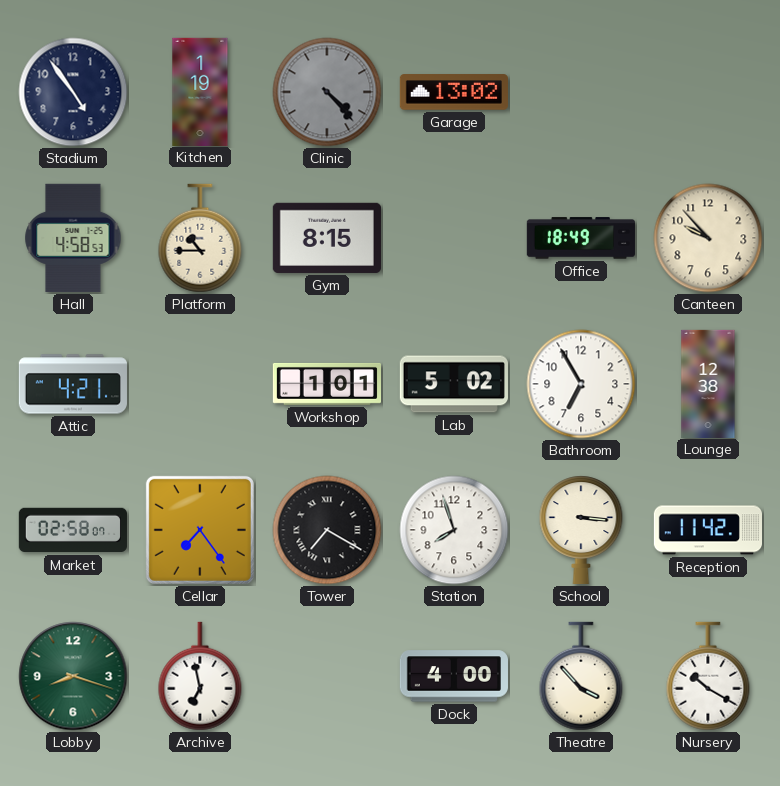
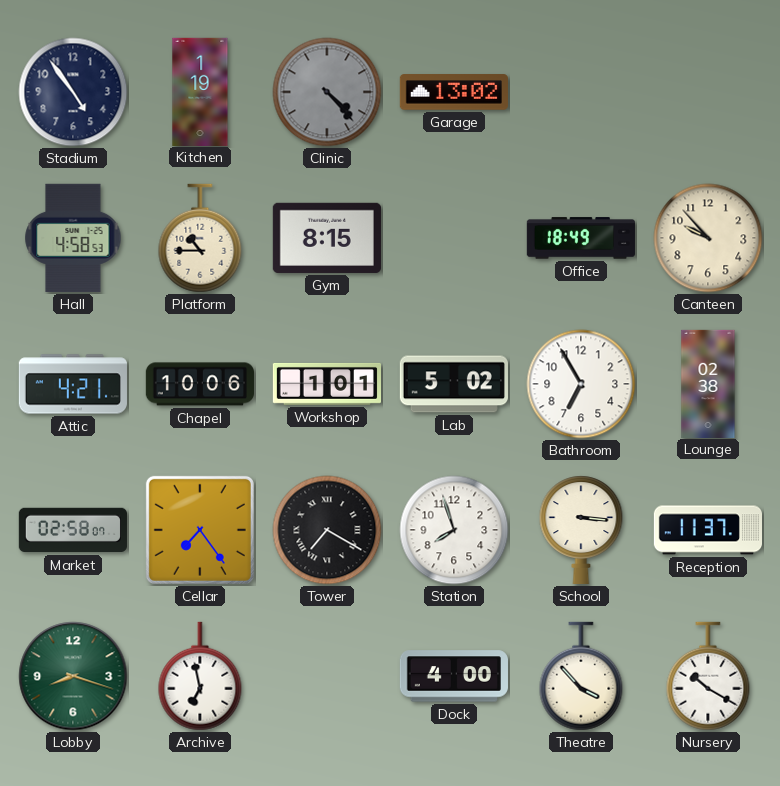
Chapel: none -> 10:06 (200, 384)
Lounge: 12:38 -> 02:38 (708, 383)
Reception: 11:42 -> 11:37 (707, 530)
